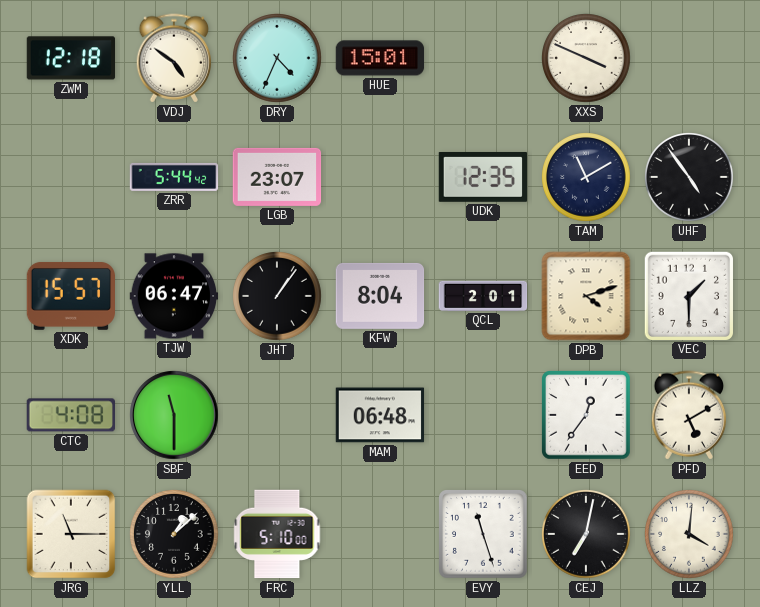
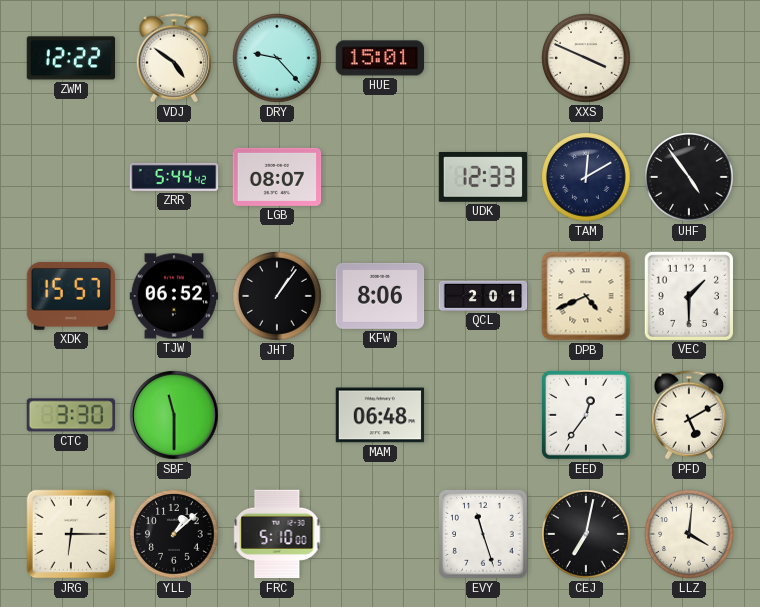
ZWM: 12:18 -> 12:22 (71, 58)
DRY: 4:34 -> 9:23 (277, 58)
LGB: 23:07 -> 08:07 (277, 177)
UDK: 12:35 -> 12:33 (483, 177)
TAM: 11:10 -> 12:10 (586, 177)
TJW: 06:47 -> 06:52 (174, 296)
KFW: 8:04 -> 8:06 (380, 296)
DPB: 4:12 -> 4:41 (586, 296)
CTC: 4:08 -> 3:30 (70, 415)
JRG: 11:15 -> 6:15 (71, 534)
